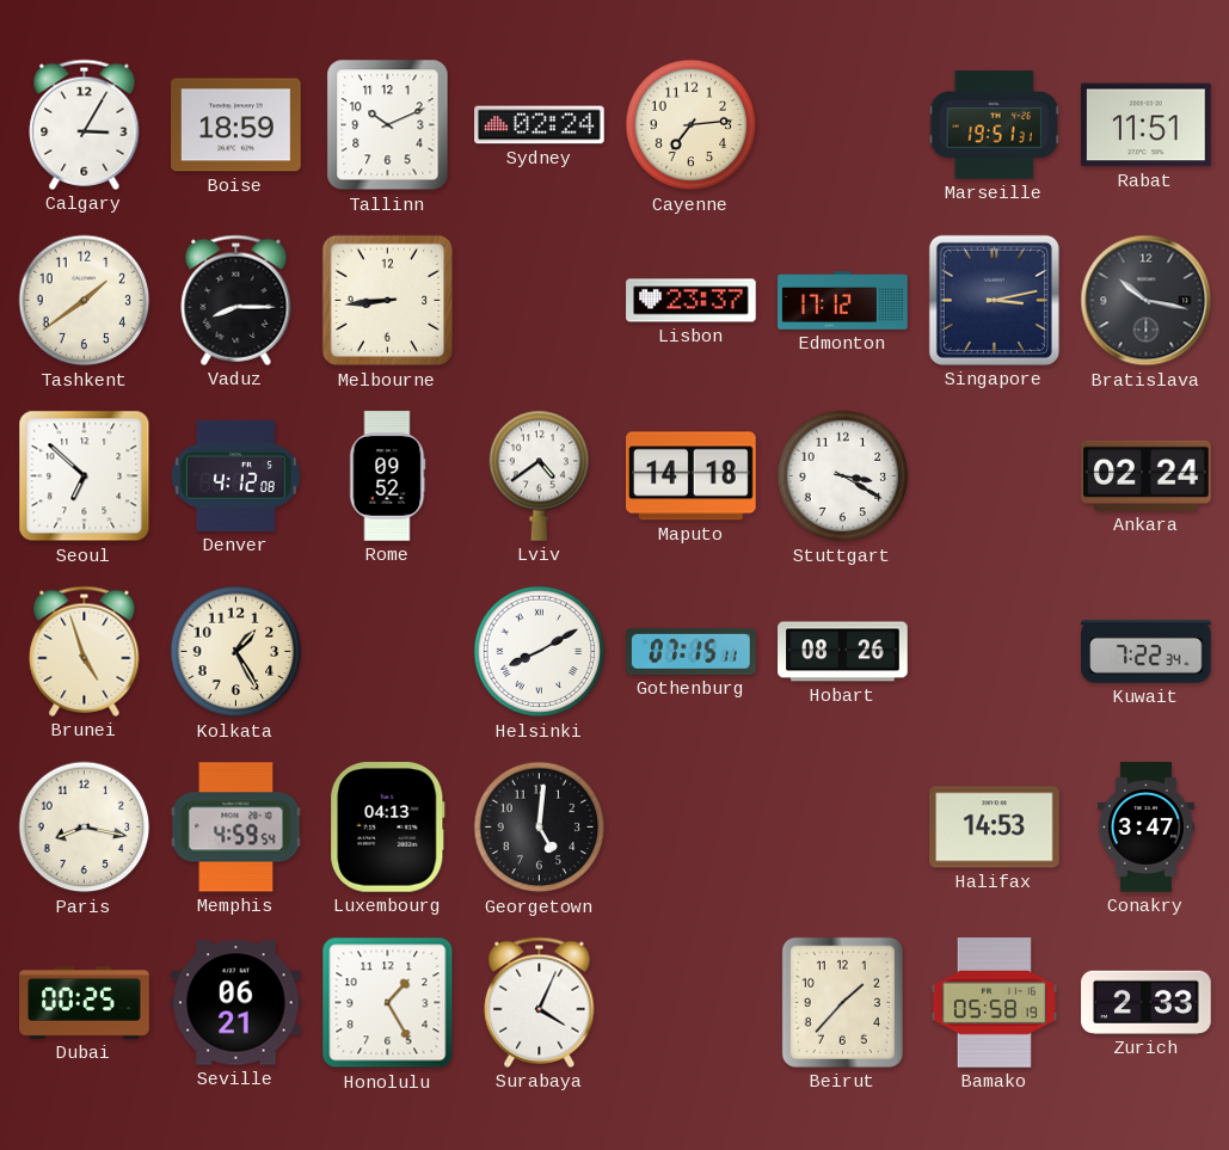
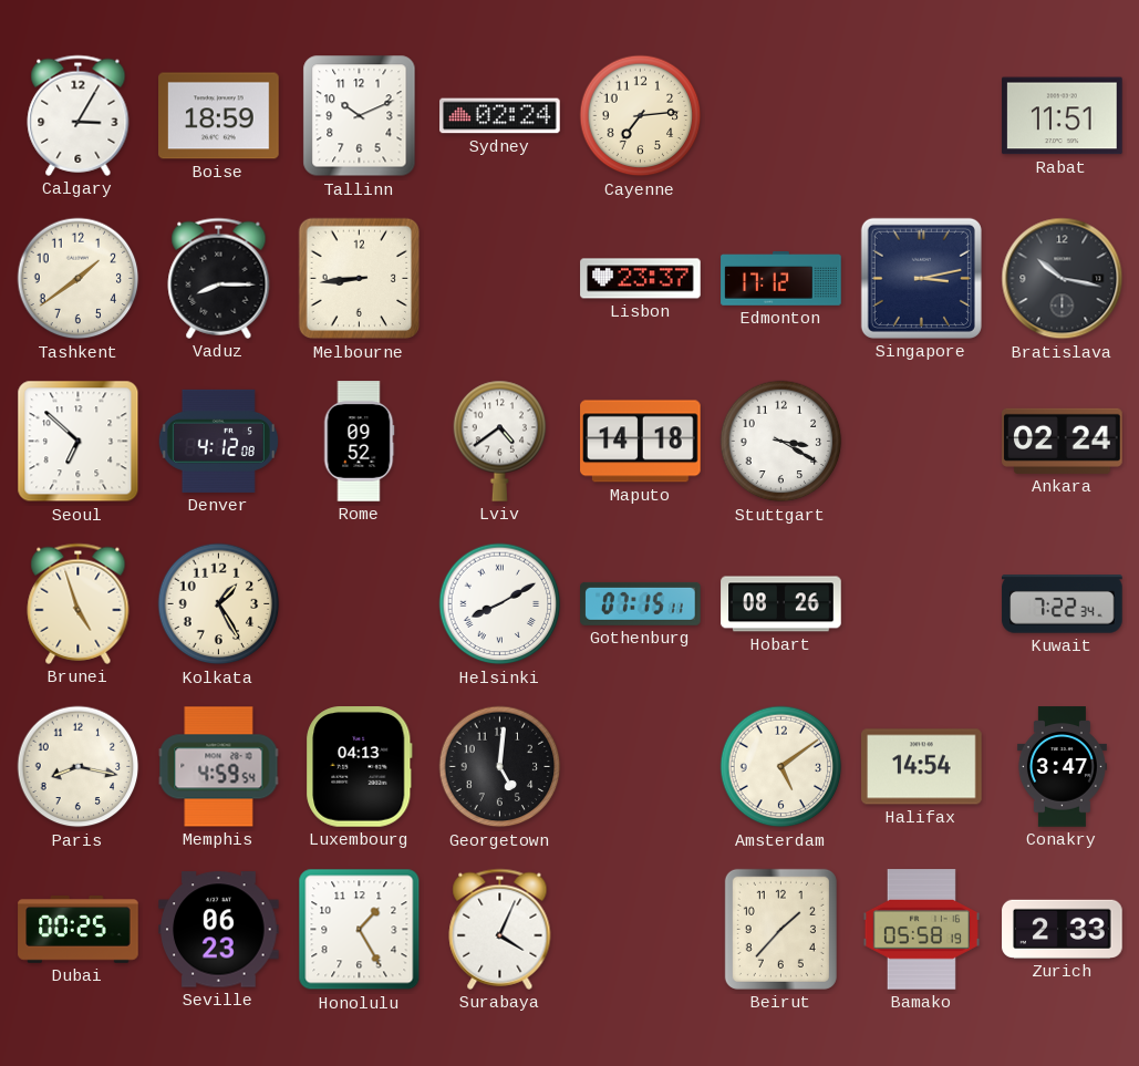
Marseille: 19:51 -> none (994, 125)
Amsterdam: none -> 5:09 (781, 767)
Halifax: 14:53 -> 14:54 (922, 767)
Seville: 06:21 -> 06:23 (219, 930)
